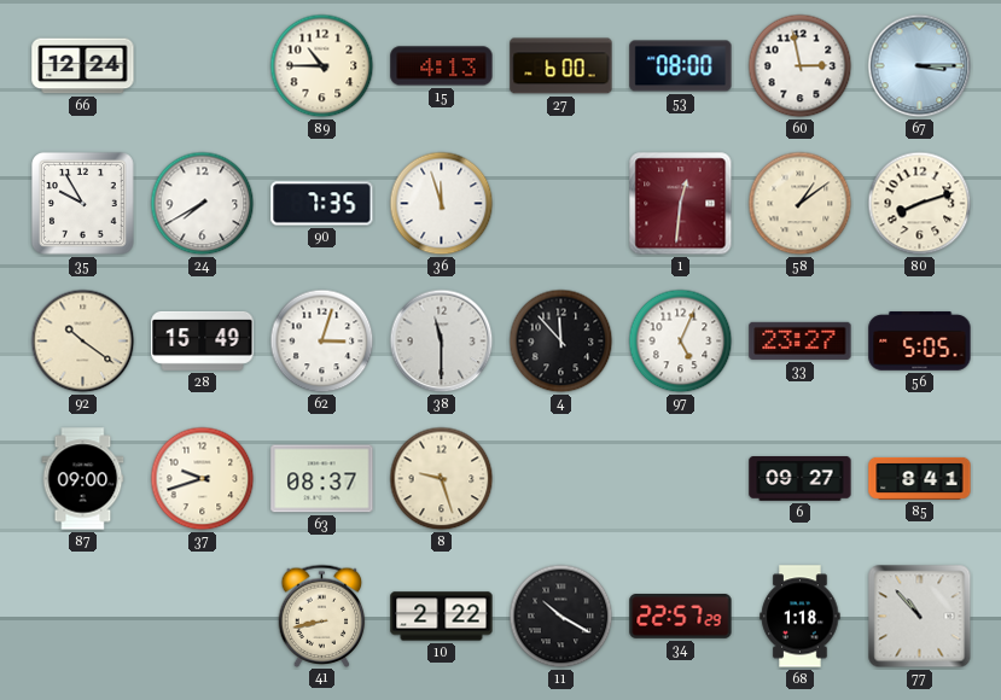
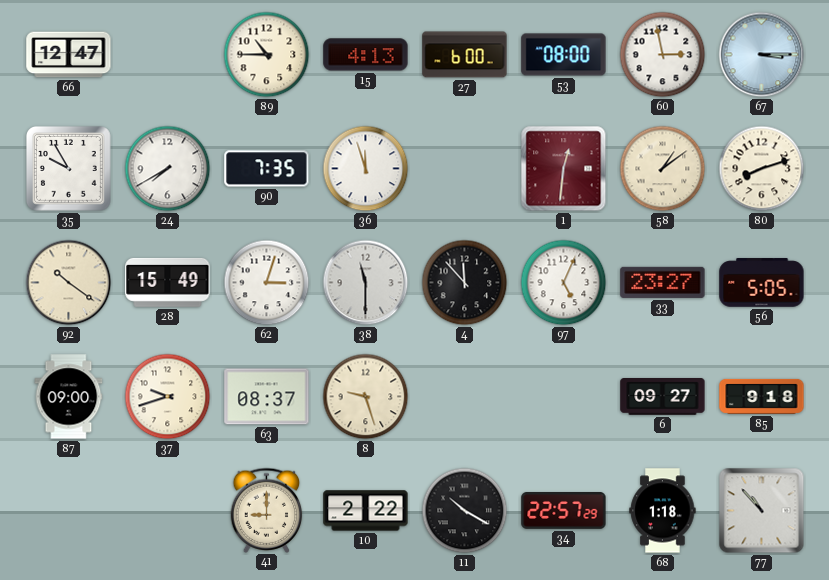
66: 12:24 -> 12:47 (69, 55)
85: 8:41 -> 9:18 (762, 396)
41: 8:43 -> 9:00 (267, 510)
